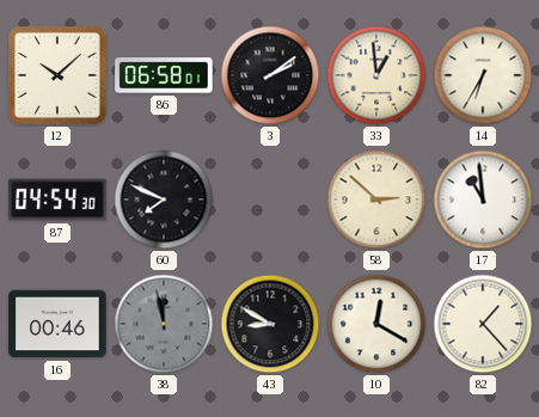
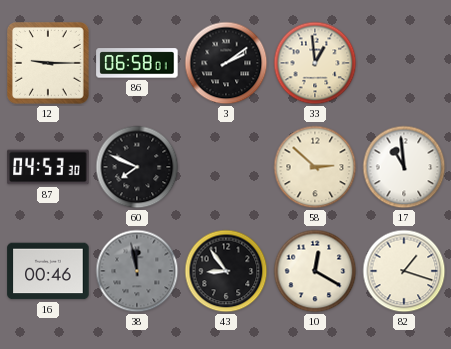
12: 10:08 -> 9:15 (49, 64)
14: 6:35 -> none (483, 75)
87: 04:54 -> 04:53 (48, 167)
43: 8:50 -> 8:54 (226, 271)
82: 1:23 -> 1:18 (404, 271)
